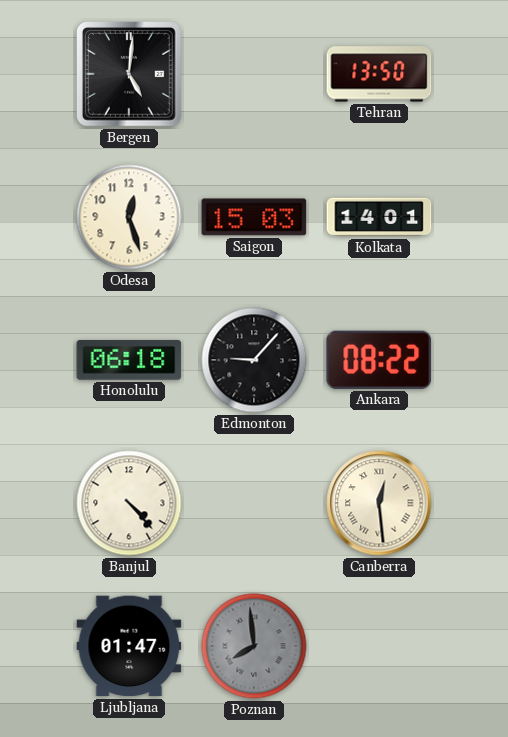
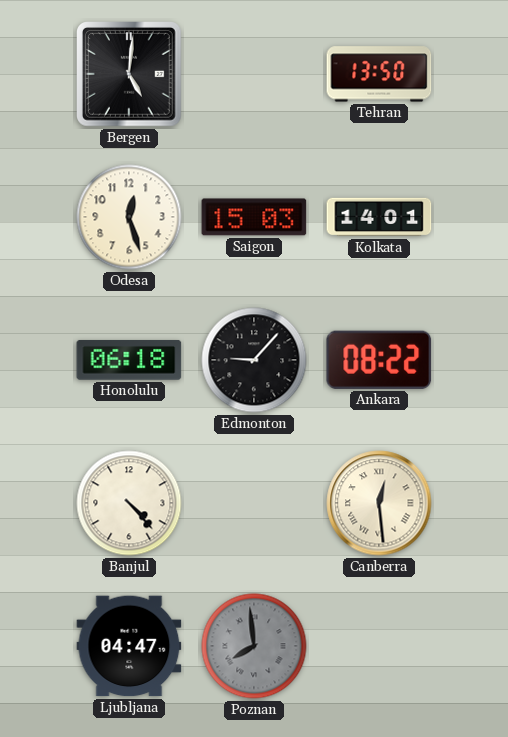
Ljubljana: 01:47 -> 04:47 (129, 646)
